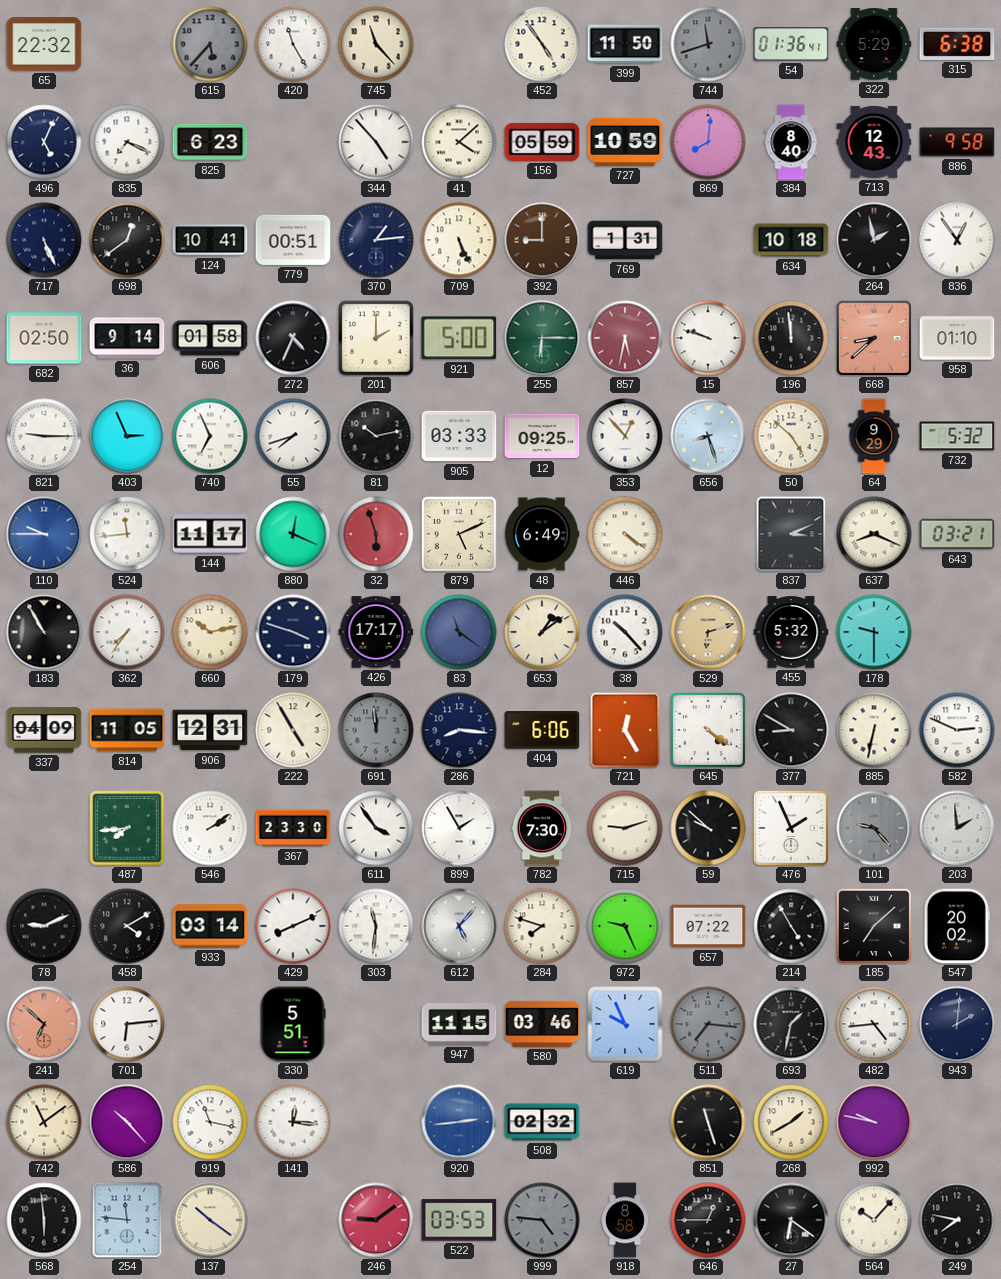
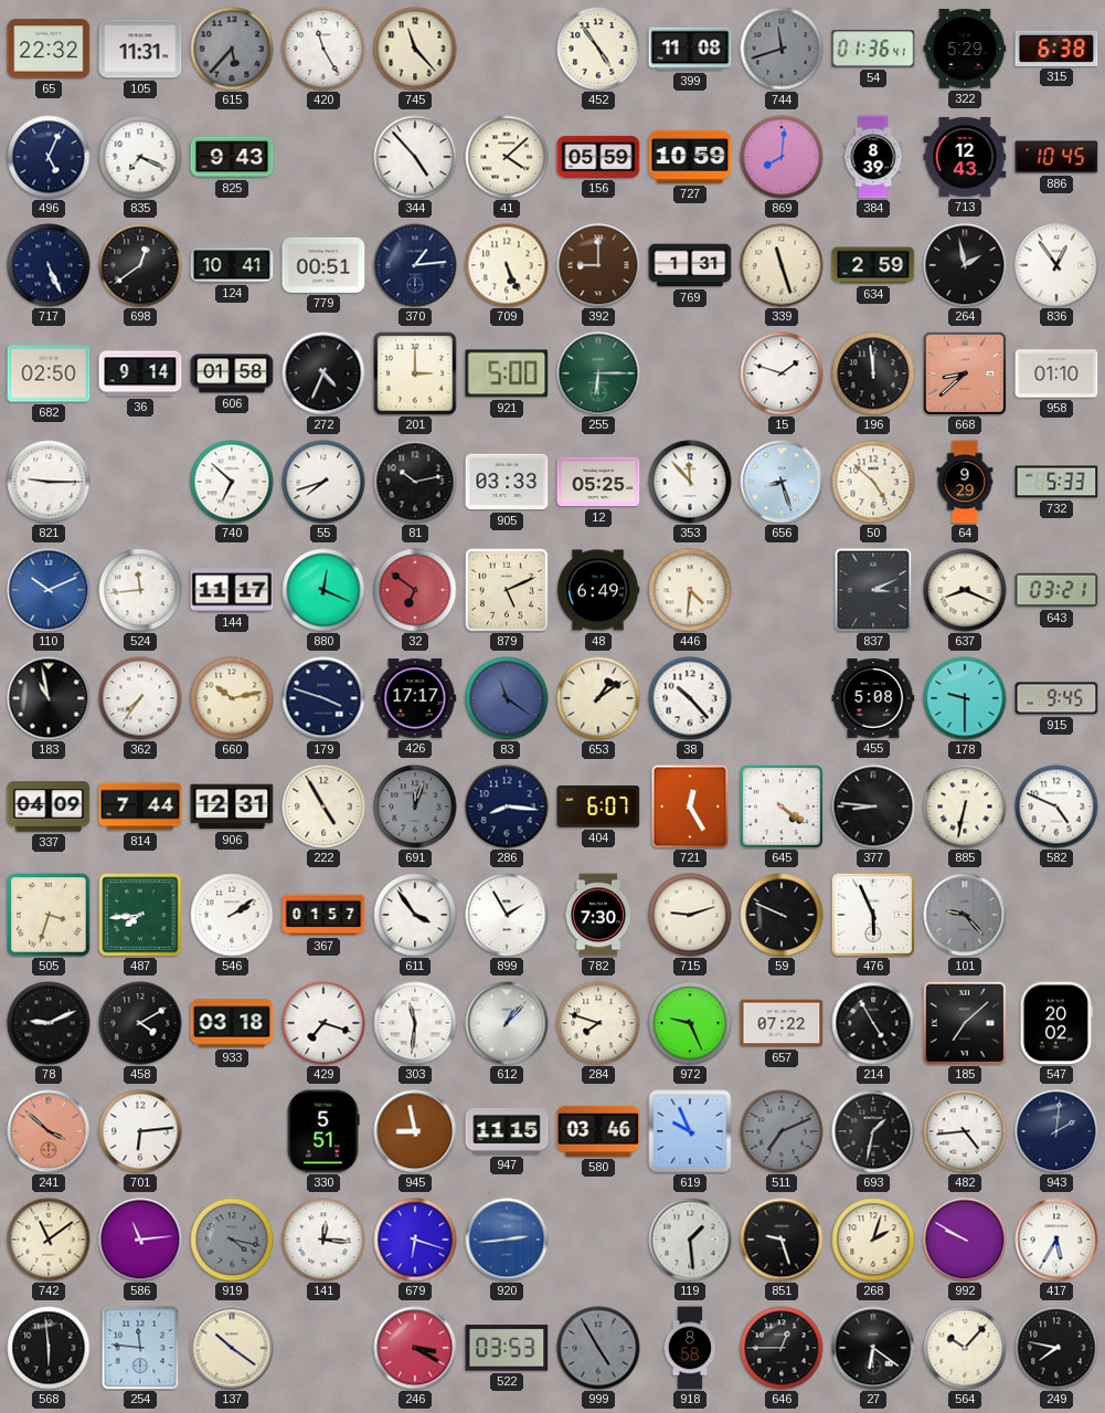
105: none -> 11:31 (140, 49)
399: 11:50 -> 11:08 (690, 49)
825: 6:23 -> 9:43 (232, 157)
384: 8:40 -> 8:39 (873, 157)
886: 9:58 -> 10:45 (1056, 157)
339: none -> 11:27 (782, 265)
634: 10:18 -> 2:59 (873, 265)
201: 2:00 -> 3:00 (415, 373)
857: 5:32 -> none (625, 338)
15: 9:48 -> 1:48 (782, 373)
403: 2:56 -> none (127, 436)
740: 6:56 -> 6:52 (232, 482)
12: 09:25 -> 05:25 (598, 482)
353: 12:53 -> 11:53 (690, 482)
732: 5:32 -> 5:33 (1056, 482)
110: 9:45 -> 10:11 (49, 590)
32: 5:57 -> 6:51 (415, 590)
446: 4:21 -> 4:31 (690, 590)
183: 10:55 -> 10:58 (49, 698)
529: 6:12 -> none (708, 632)
455: 5:32 -> 5:08 (873, 698)
915: none -> 9:45 (1056, 698)
814: 11:05 -> 7:44 (140, 806)
691: 11:59 -> 12:03 (415, 806)
404: 6:06 -> 6:07 (598, 808)
377: 8:50 -> 8:46 (873, 806)
582: 2:49 -> 4:49 (1056, 806)
505: none -> 3:33 (49, 915)
367: 23:30 -> 01:57 (323, 915)
59: 9:52 -> 9:49 (782, 915)
476: 1:56 -> 5:56 (873, 915)
203: 1:59 -> none (957, 828)
933: 03:14 -> 03:18 (232, 1023)
429: 8:11 -> 7:18 (323, 1023)
612: 5:07 -> 1:07 (507, 1023)
241: 6:52 -> 3:52 (49, 1131)
945: none -> 8:58 (415, 1131)
511: 7:16 -> 7:11 (782, 1131)
586: 10:23 -> 11:14 (140, 1240)
919: 11:17 -> 4:17 (232, 1240)
919 dial: white -> grey (232, 1240)
679: none -> 6:18 (415, 1240)
508: 02:32 -> none (542, 1122)
119: none -> 1:29 (690, 1240)
851: 11:27 -> 9:27 (782, 1240)
268: 1:40 -> 2:03 (873, 1240)
992: 9:47 -> 9:50 (965, 1240)
417: none -> 5:35 (1056, 1240)
246: 9:09 -> 3:20 (415, 1348)
999: 4:46 -> 4:55 (598, 1348)
